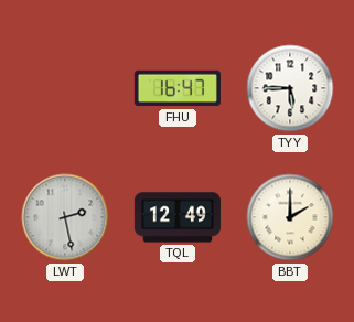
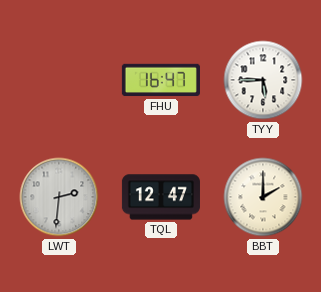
LWT: 2:28 -> 2:31 (59, 197)
TQL: 12:49 -> 12:47 (161, 197)
